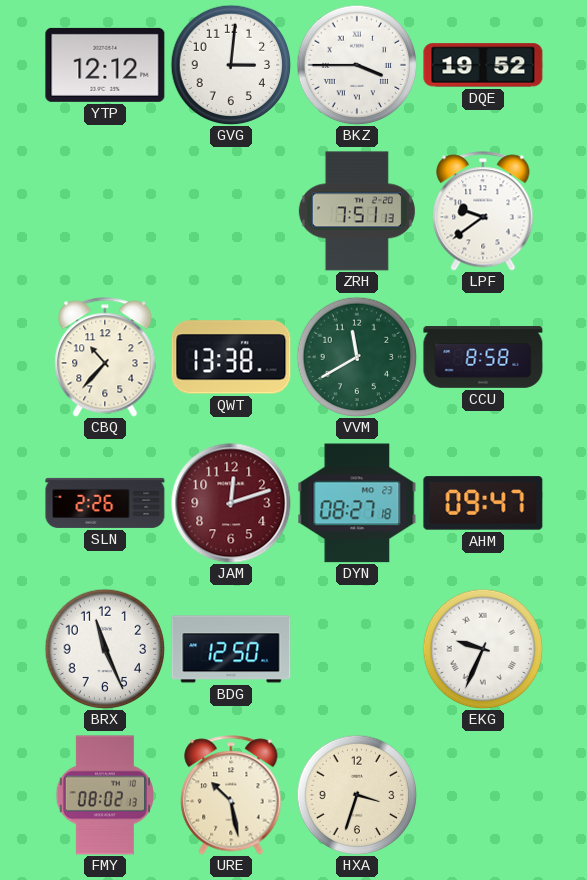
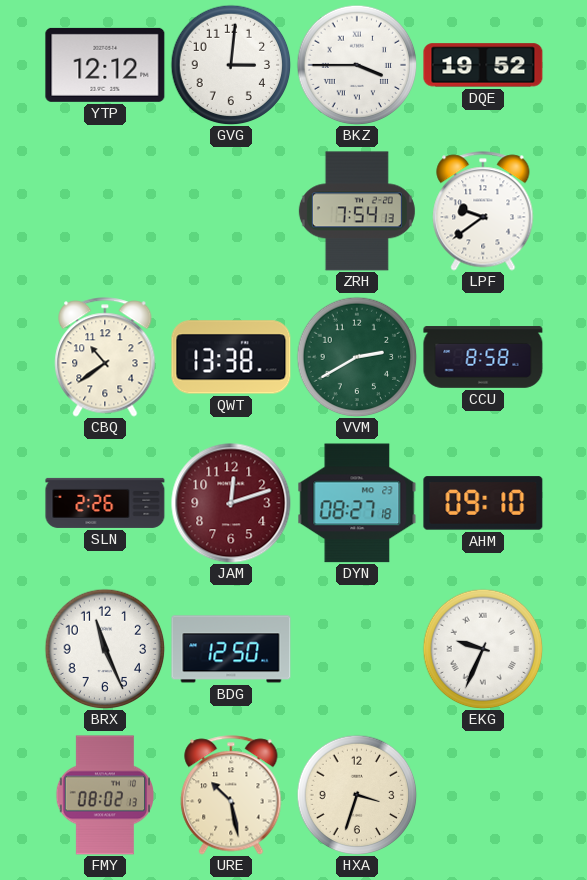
ZRH: 7:51 -> 7:54 (357, 211)
CBQ: 10:37 -> 10:39 (105, 357)
VVM: 11:40 -> 2:40 (357, 357)
AHM: 09:47 -> 09:10 (483, 503)
